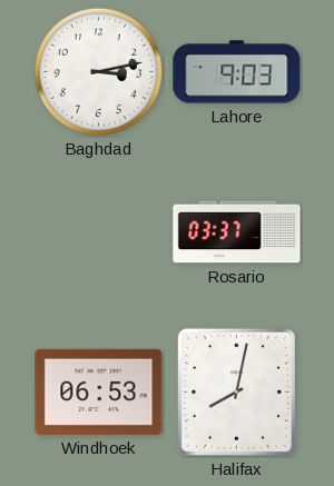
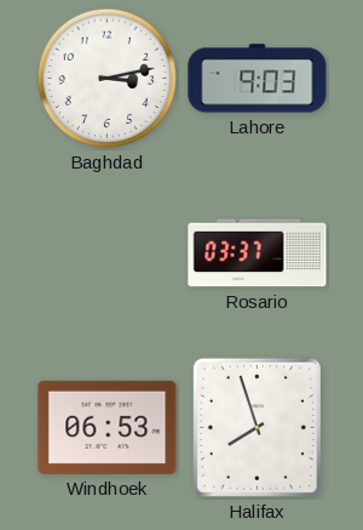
Halifax: 8:02 -> 7:57 (257, 427)
